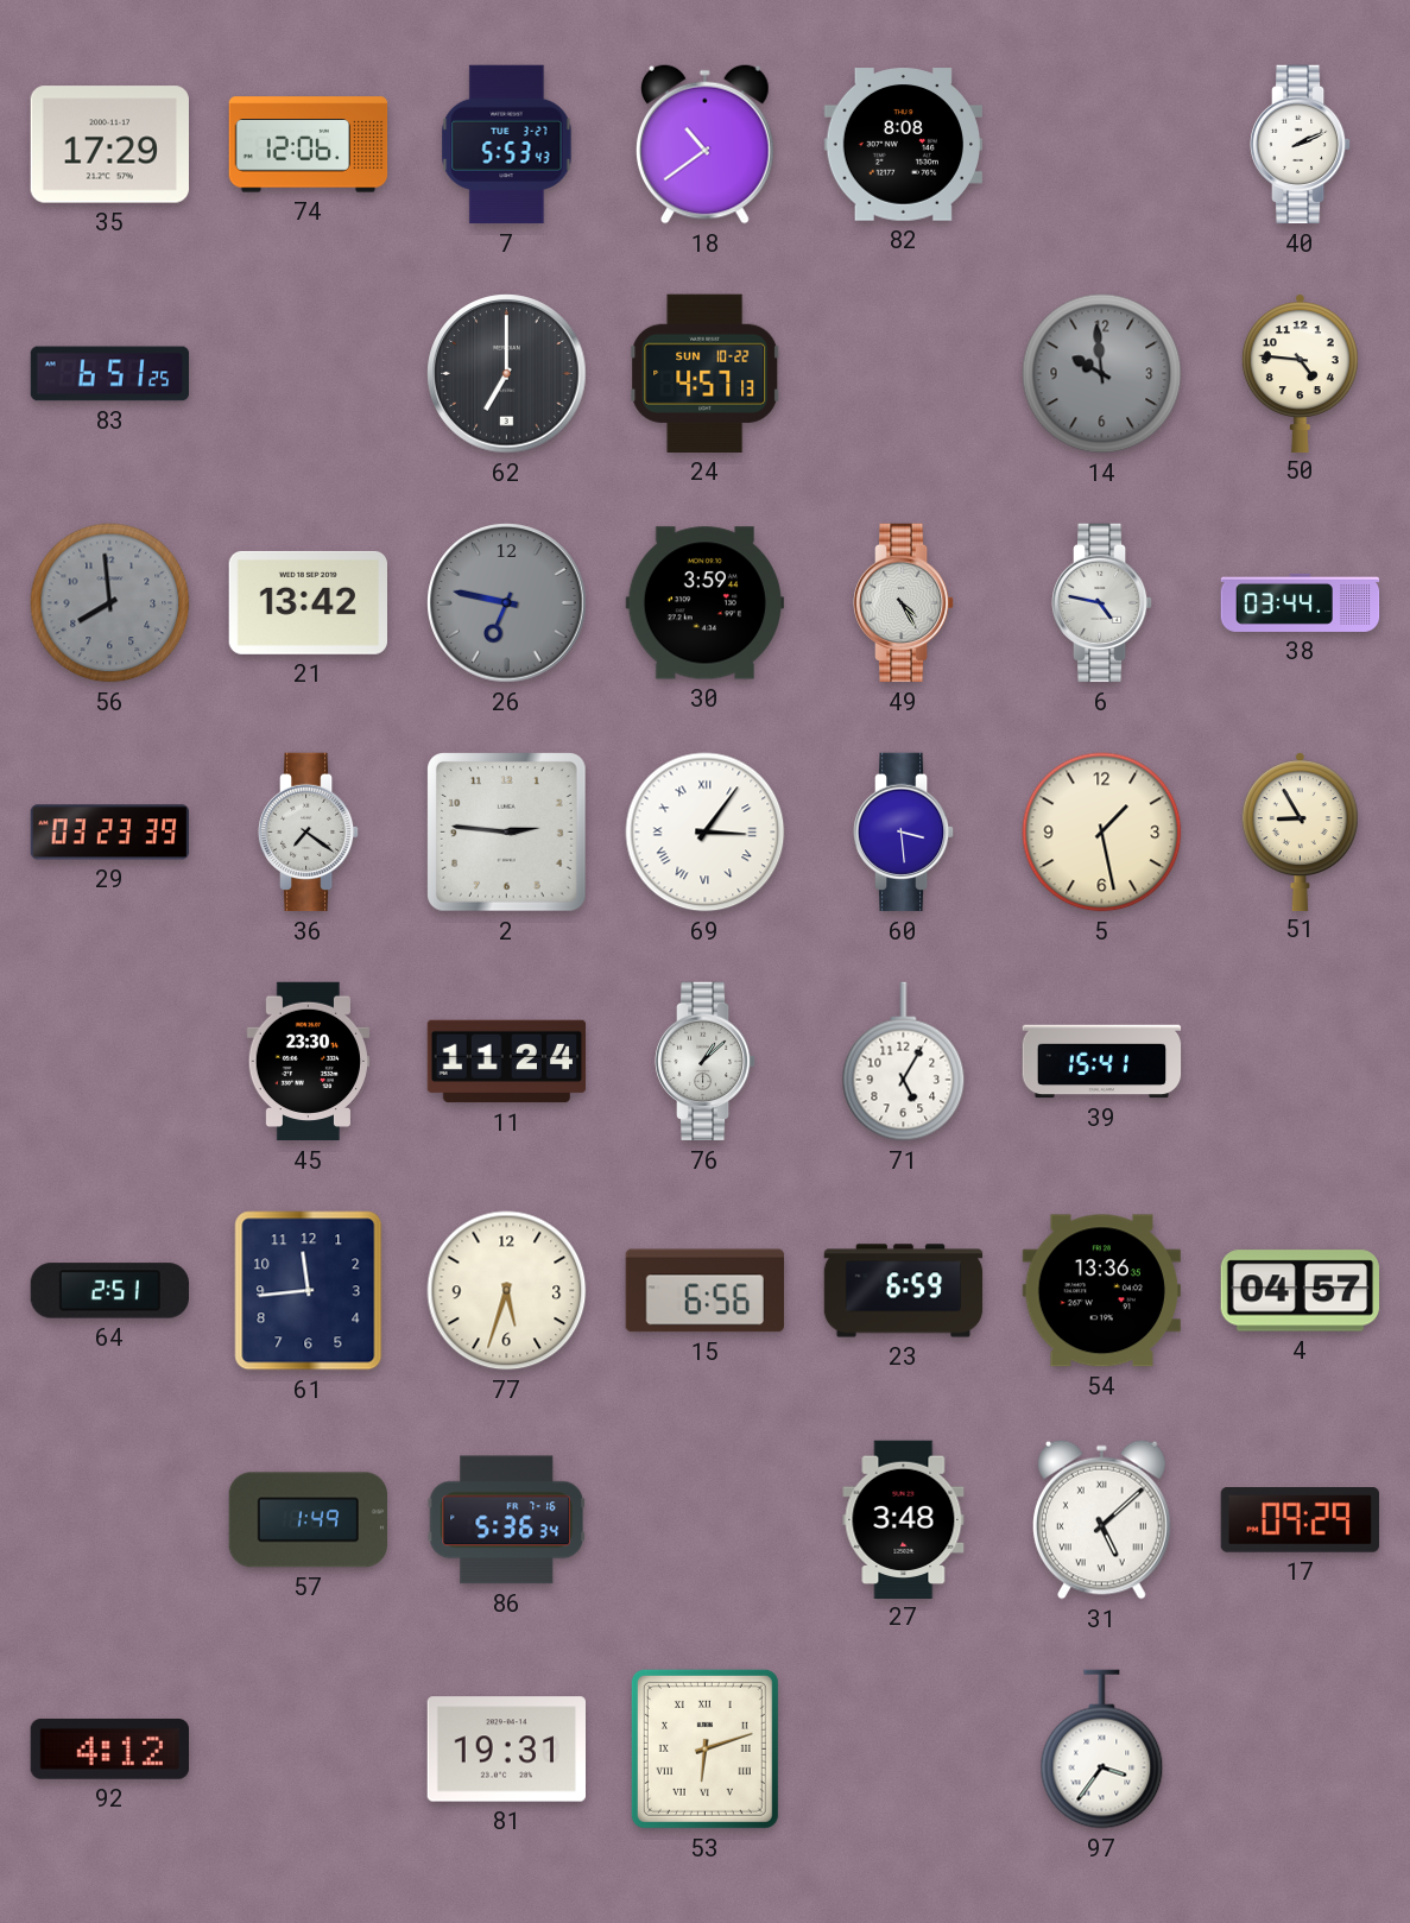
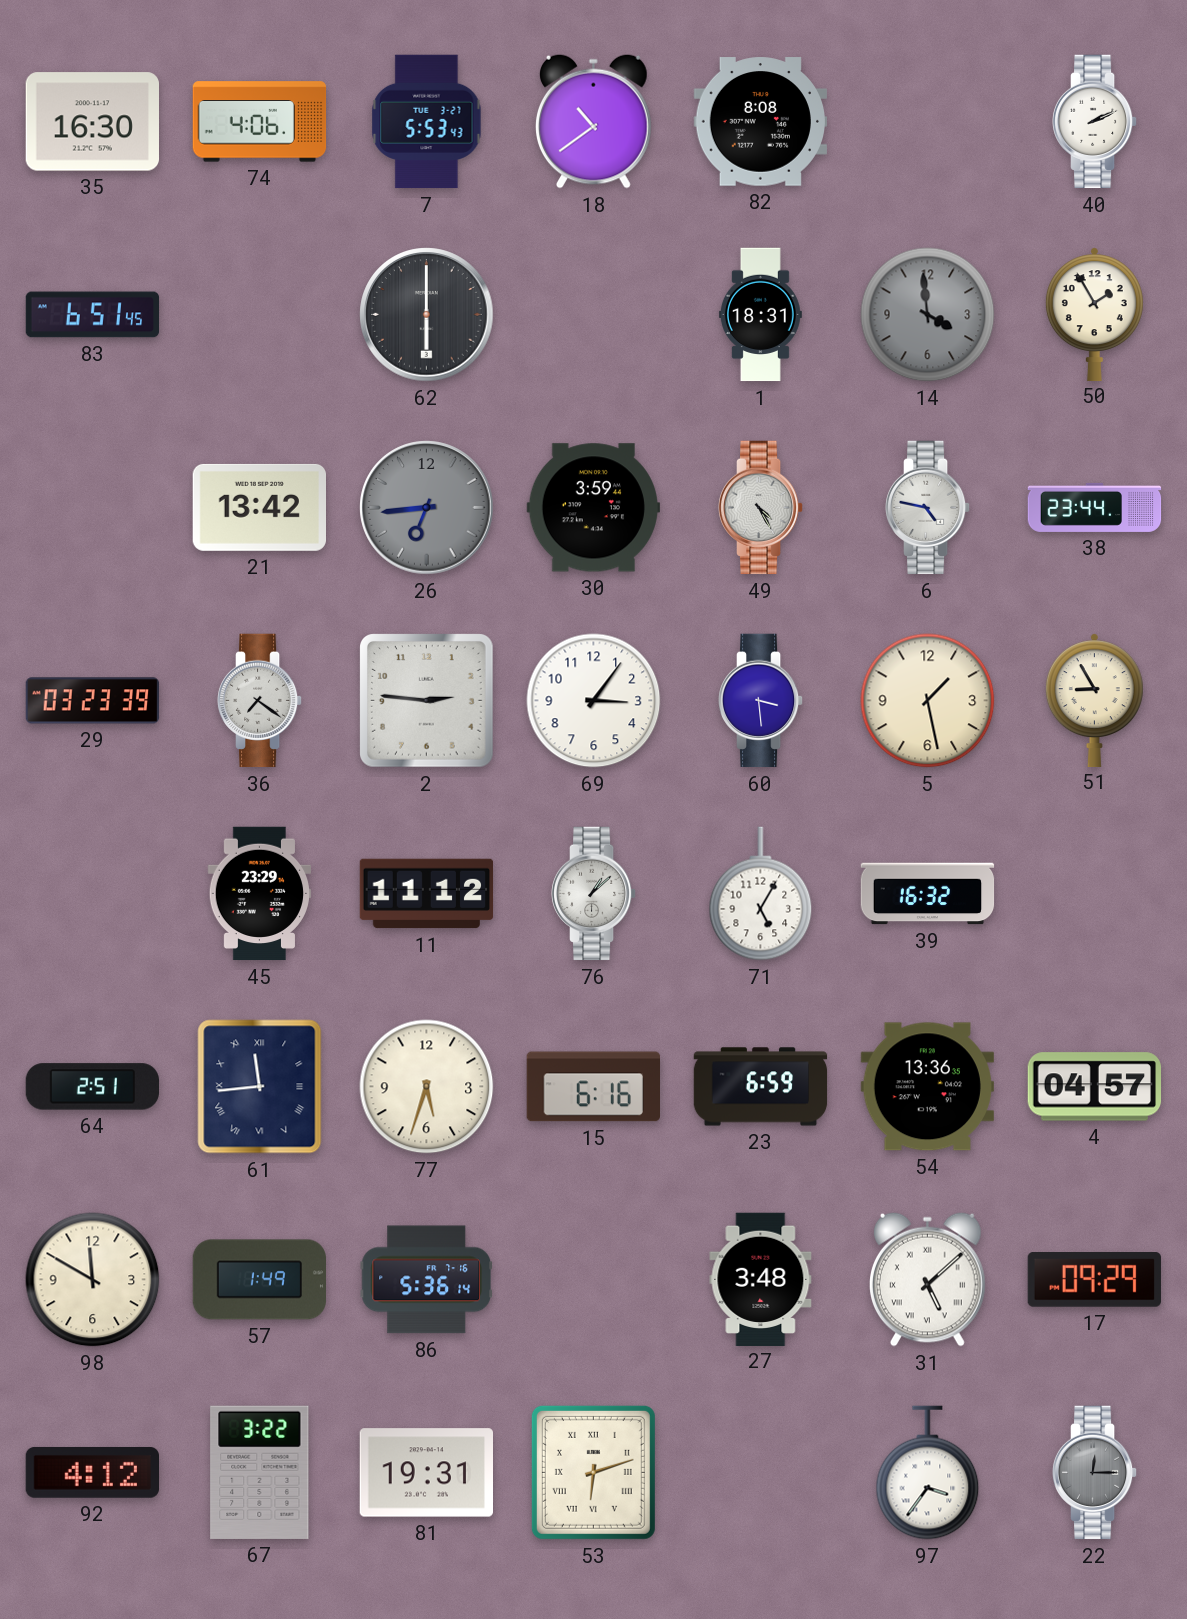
35: 17:29 -> 16:30 (92, 122)
74: 12:06 -> 4:06 (260, 122)
83: 6:51:25 -> 6:51:45 (93, 315)
62: 7:00 -> 6:00 (427, 315)
24: 4:57 -> none (706, 373)
1: none -> 18:31 (760, 315)
14: 9:59 -> 3:59 (928, 315)
50: 4:46 -> 1:55 (1094, 314)
56: 7:59 -> none (110, 603)
26: 6:47 -> 6:44 (427, 508)
38: 03:44 -> 23:44 (1095, 507)
69 numerals: Roman -> Arabic (594, 701)
45: 23:30 -> 23:29 (259, 894)
11: 11:24 -> 11:12 (427, 894)
39: 15:41 -> 16:32 (928, 894)
61 numerals: Arabic -> Roman (260, 1087)
15: 6:56 -> 6:16 (593, 1087)
98: none -> 11:50 (93, 1280)
86: 5:36:34 -> 5:36:14 (426, 1280)
67: none -> 3:22 (260, 1472)
22: none -> 12:15 (1095, 1473)
